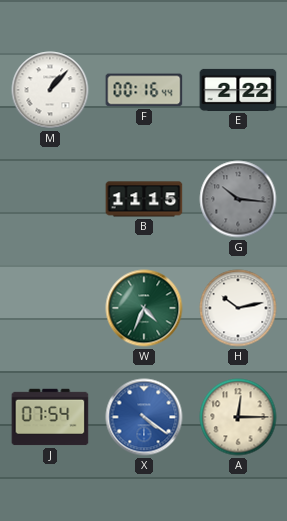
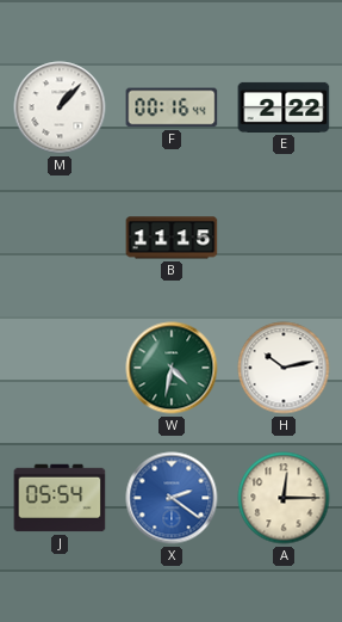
G: 10:16 -> none (238, 199)
W: 4:34 -> 4:32 (172, 368)
J: 07:54 -> 05:54 (60, 498)
X: 4:21 -> 2:21 (172, 498)
